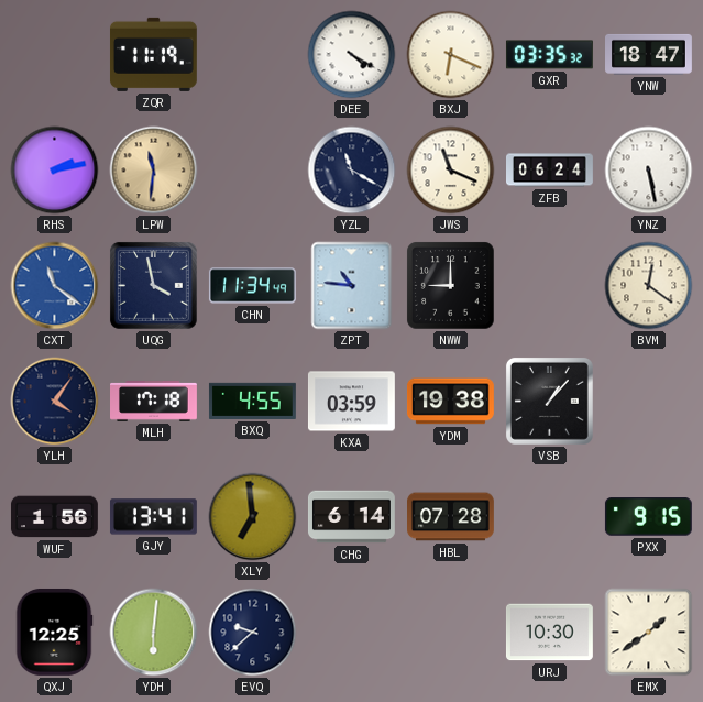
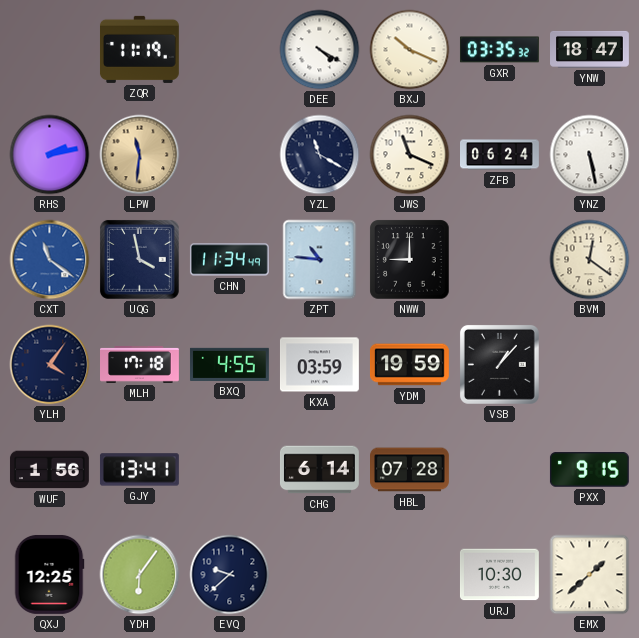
BXJ: 6:19 -> 10:19 (410, 50)
YDM: 19:38 -> 19:59 (409, 365)
XLY: 6:59 -> none (253, 517)
YDH: 6:01 -> 6:06 (140, 575)
EMX: 1:39 -> 1:38 (590, 575)
